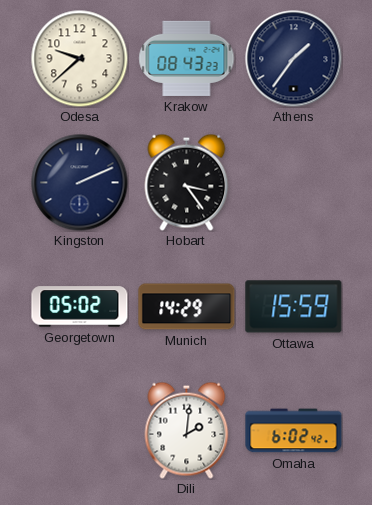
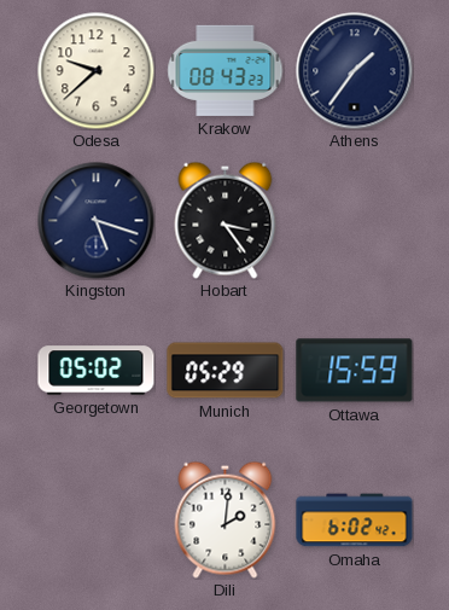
Kingston: 2:11 -> 5:18 (97, 221)
Munich: 14:29 -> 05:29 (226, 371)
